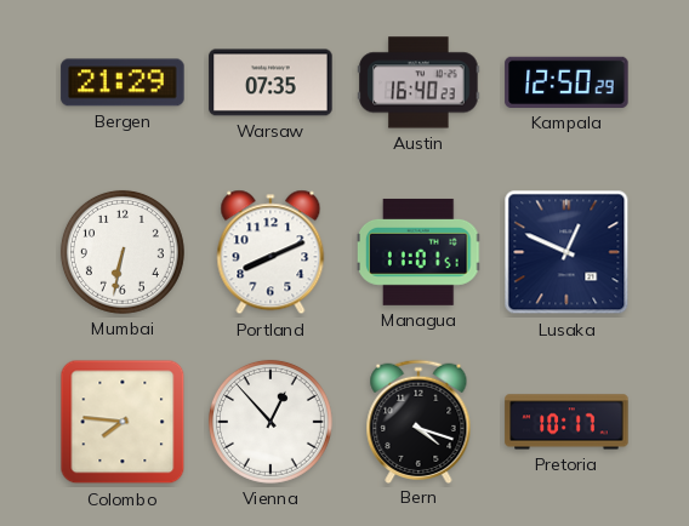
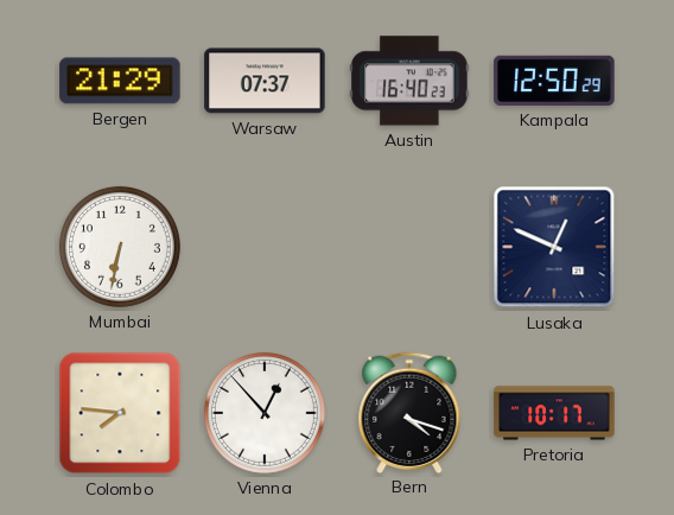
Warsaw: 07:35 -> 07:37 (265, 81)
Portland: 8:11 -> none (271, 252)
Managua: 11:01 -> none (418, 252)
